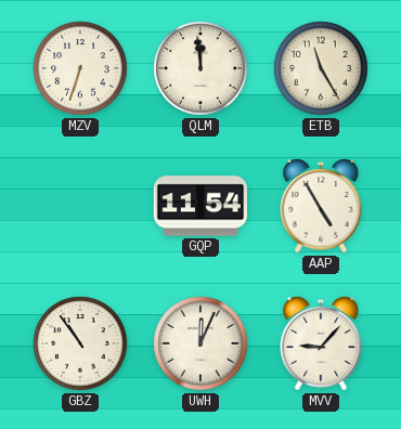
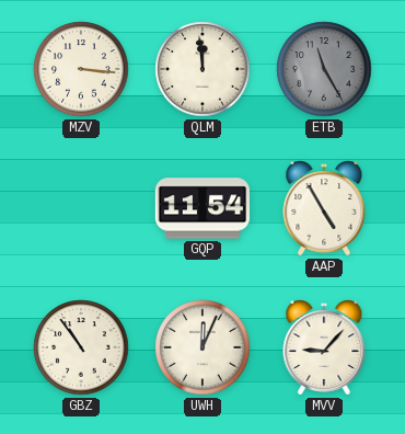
MZV: 6:33 -> 3:16 (81, 69)
ETB dial: cream -> grey (324, 69)
